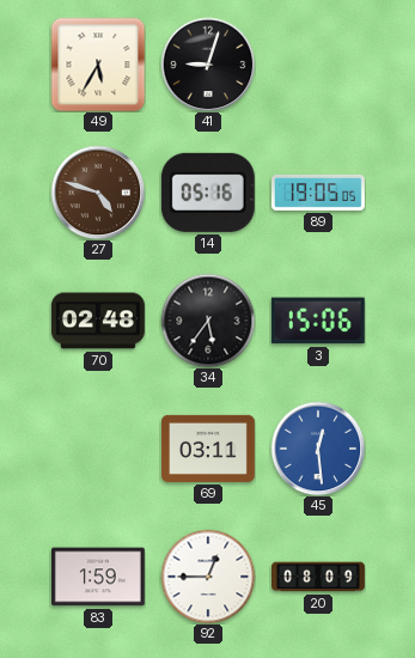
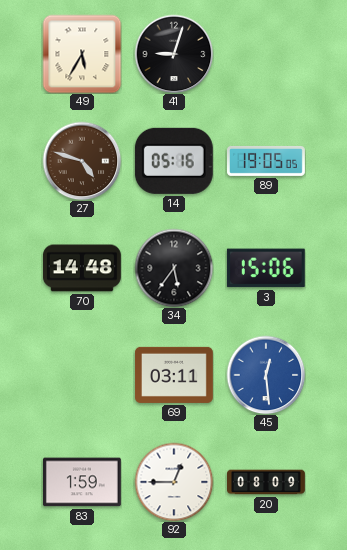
70: 02:48 -> 14:48 (82, 268)
